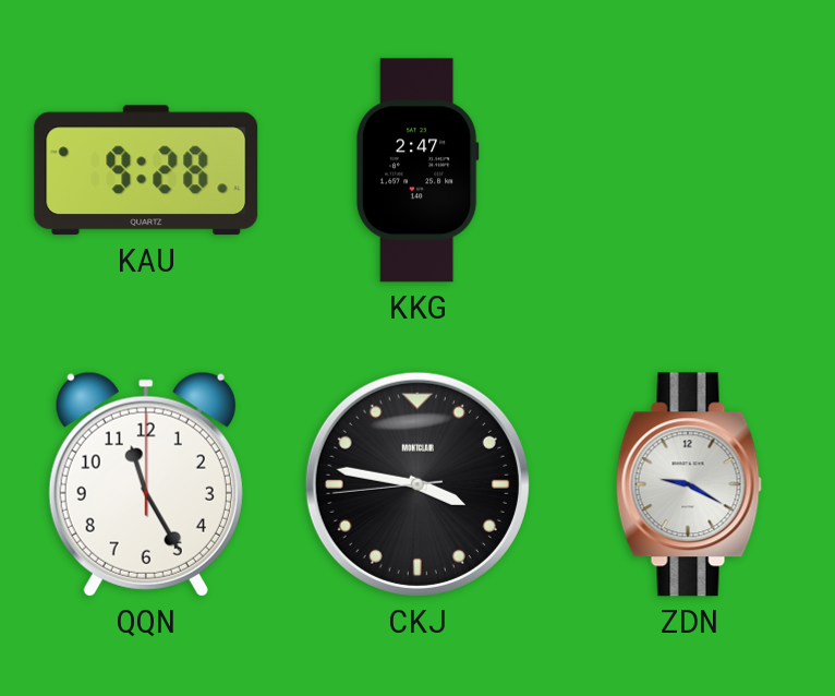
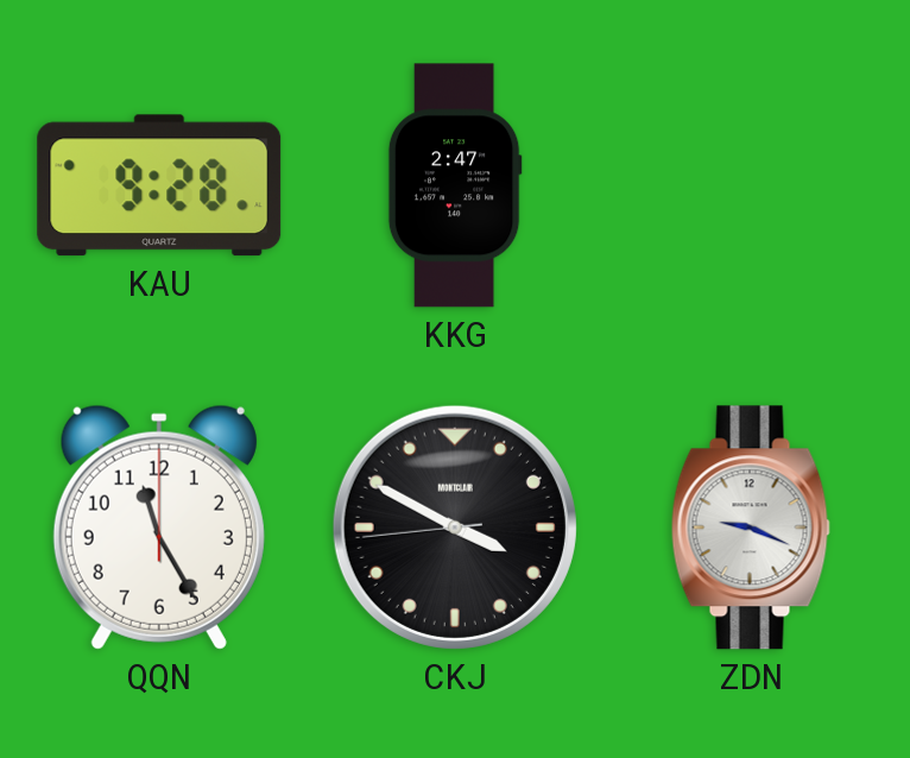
CKJ: 3:46 -> 3:49 (455, 528)
ZDN: 9:20 -> 9:19 (751, 528)
